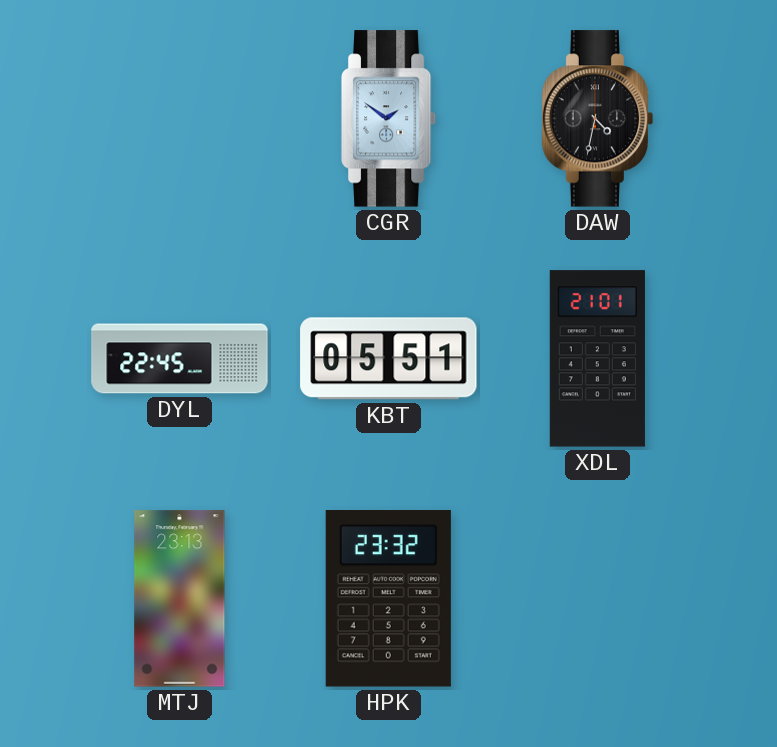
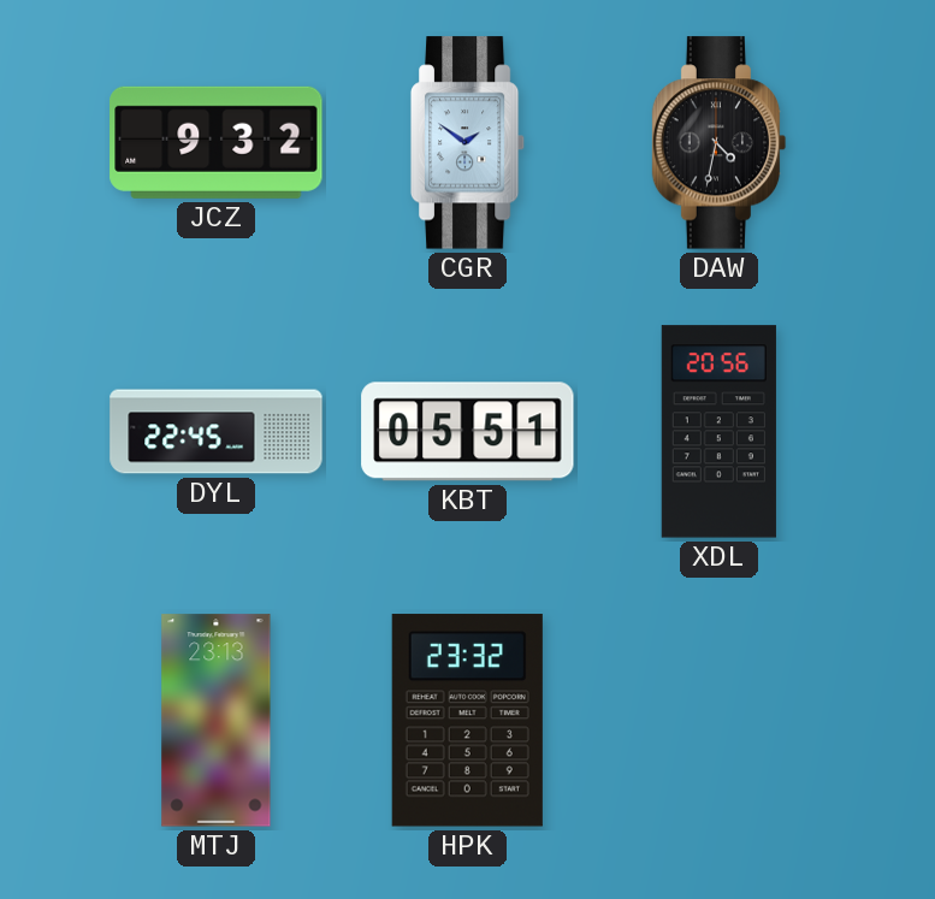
JCZ: none -> 9:32 (217, 142)
XDL: 21:01 -> 20:56 (718, 432)
